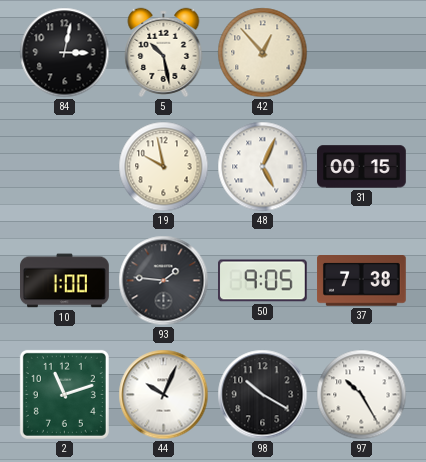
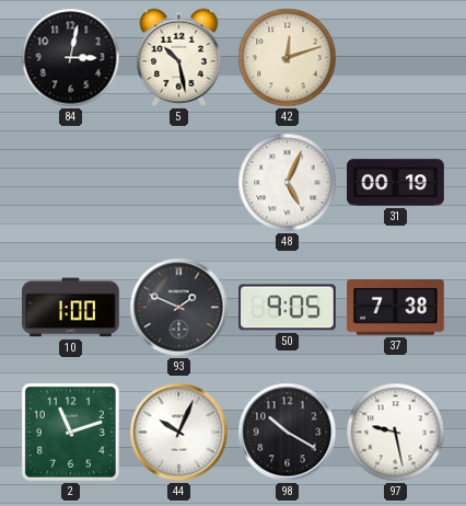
42: 12:53 -> 12:12 (288, 58)
19: 9:58 -> none (164, 167)
31: 00:15 -> 00:19 (396, 183)
93: 1:46 -> 1:49 (179, 308)
97: 10:25 -> 9:28 (396, 433)
